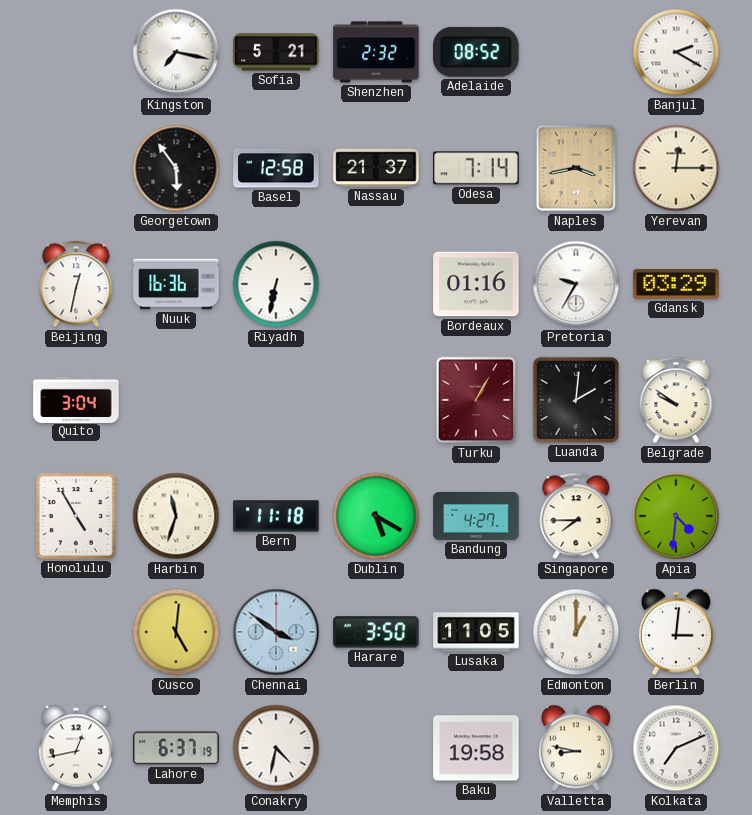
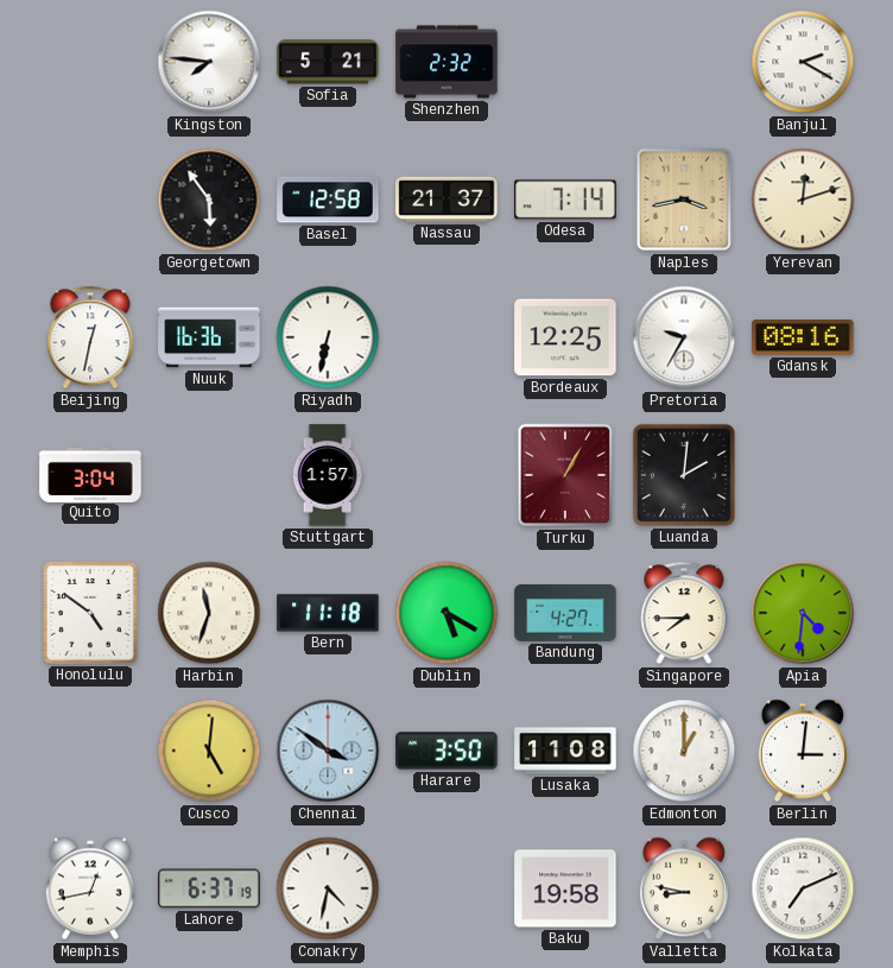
Kingston: 7:17 -> 7:46 (209, 62)
Adelaide: 08:52 -> none (476, 52)
Yerevan: 12:15 -> 12:12 (803, 200)
Bordeaux: 01:16 -> 12:25 (565, 337)
Gdansk: 03:29 -> 08:16 (803, 337)
Stuttgart: none -> 1:57 (328, 475)
Belgrade: 9:51 -> none (676, 400)
Honolulu: 4:55 -> 4:51 (90, 613)
Lusaka: 11:05 -> 11:08 (565, 751)
